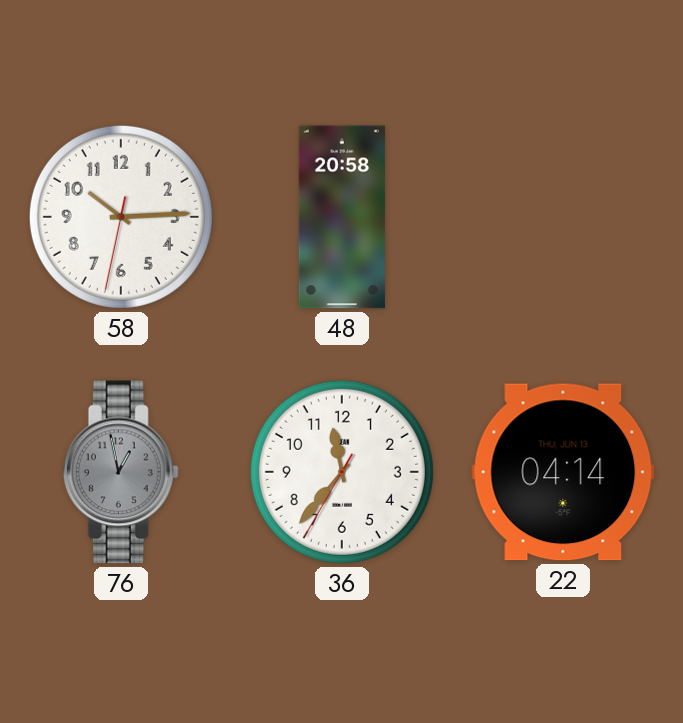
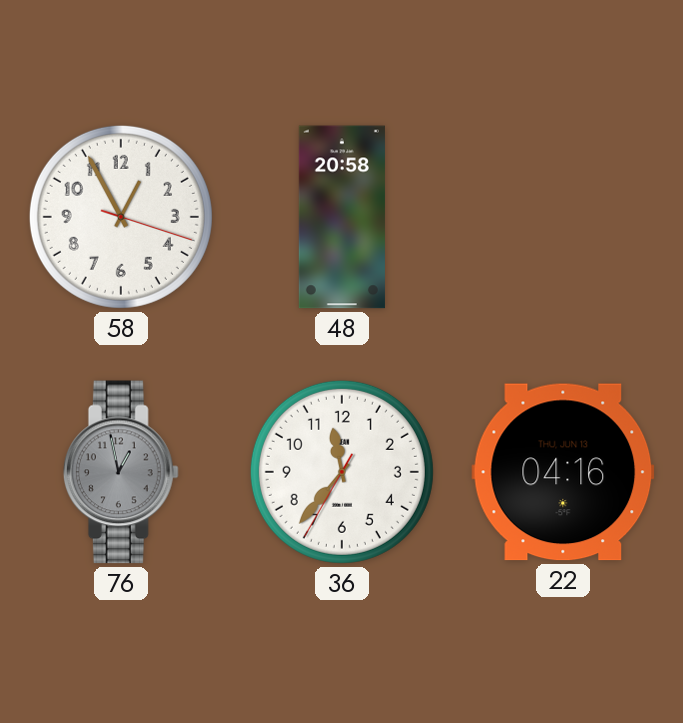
58: 10:14 -> 12:55 (121, 217)
22: 04:14 -> 04:16 (563, 472)
